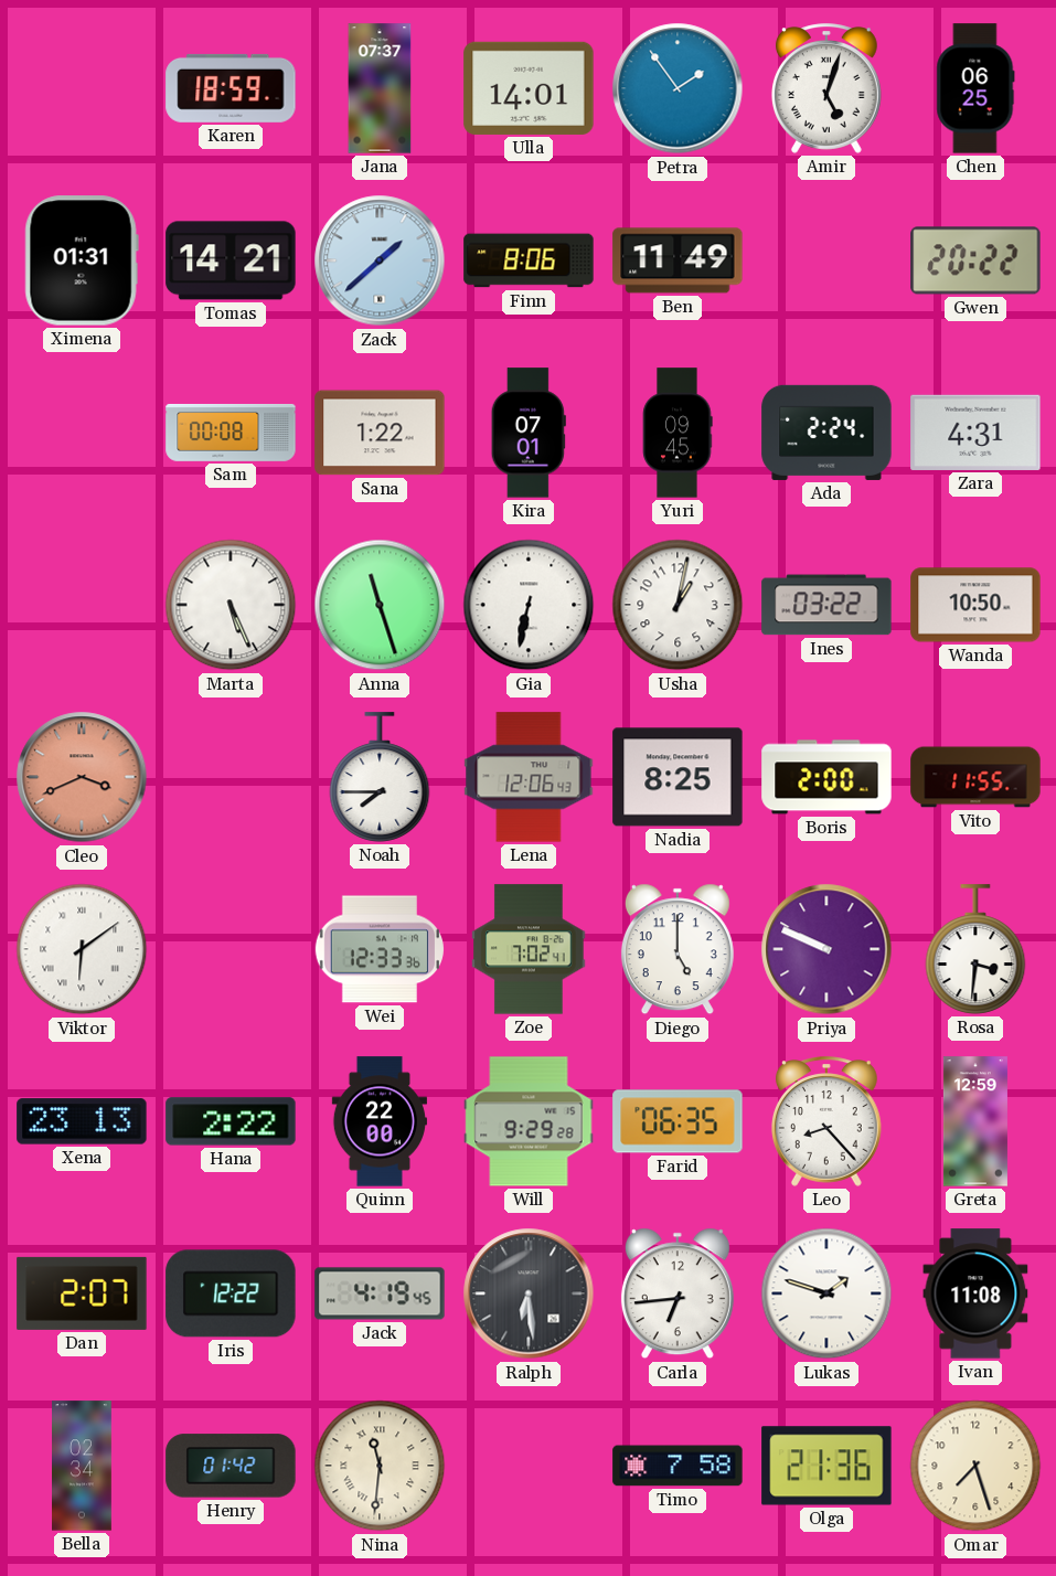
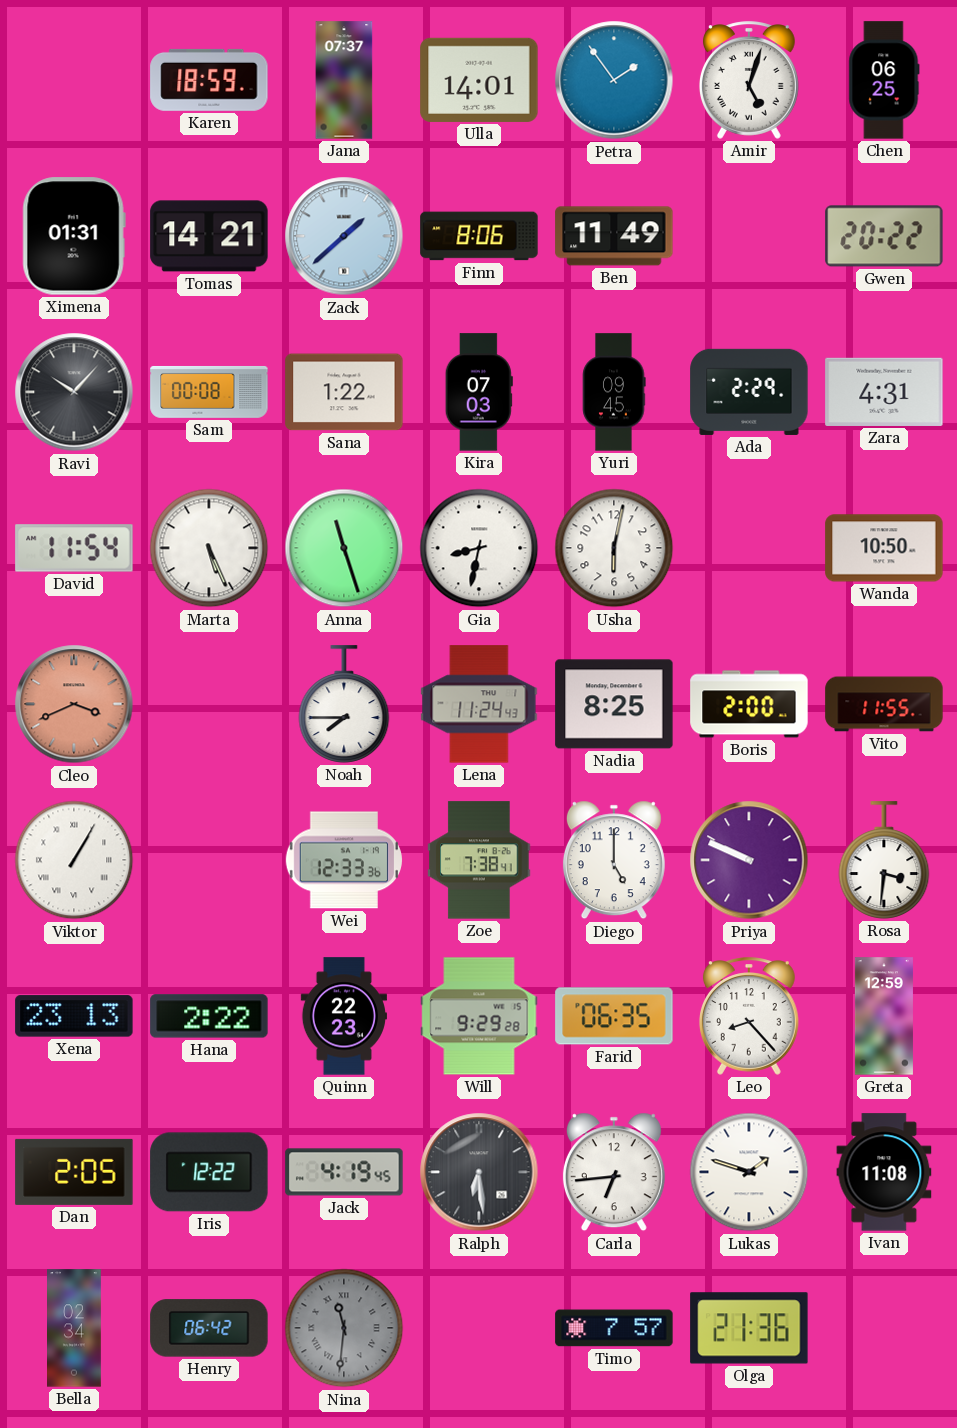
Ravi: none -> 10:07 (74, 392)
Kira: 07:01 -> 07:03 (479, 392)
Ada: 2:24 -> 2:29 (749, 392)
David: none -> 11:54 (74, 548)
Gia: 6:32 -> 8:32 (479, 548)
Usha: 1:02 -> 6:02 (614, 548)
Ines: 03:22 -> none (826, 605)
Lena: 12:06 -> 11:24 (479, 704)
Viktor: 6:09 -> 1:05 (74, 860)
Zoe: 7:02 -> 7:38 (479, 860)
Quinn: 22:00 -> 22:23 (344, 1016)
Dan: 2:07 -> 2:05 (74, 1172)
Henry: 01:42 -> 06:42 (209, 1328)
Nina dial: cream -> grey (344, 1328)
Timo: 7:58 -> 7:57 (614, 1328)
Omar: 7:27 -> none (975, 1466)
